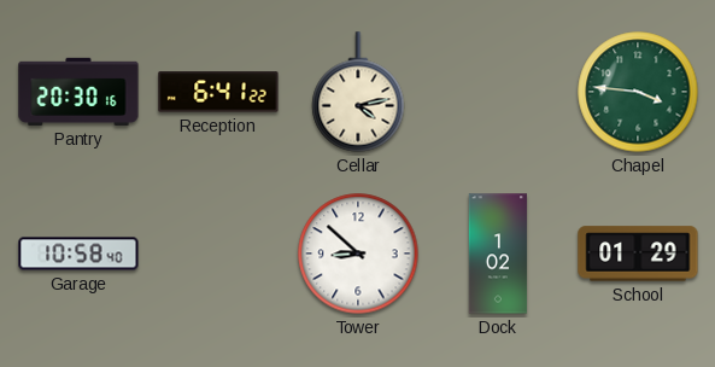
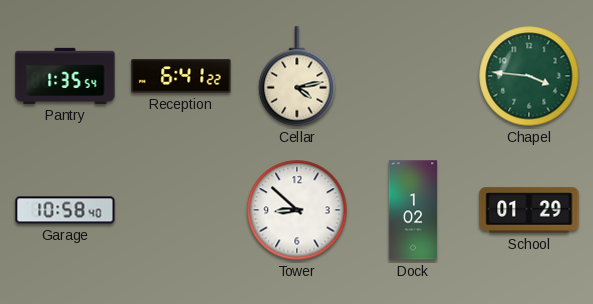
Pantry: 20:30 -> 1:35 (65, 76)
